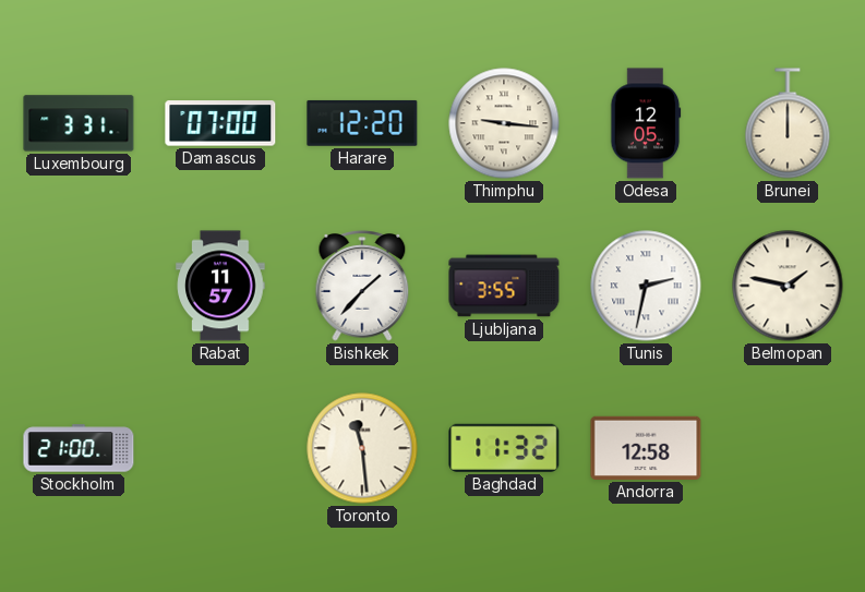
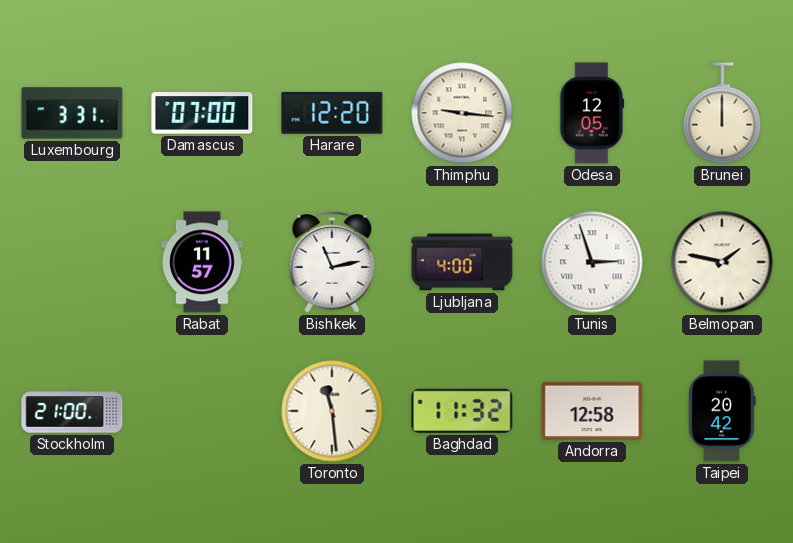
Bishkek: 1:37 -> 11:13 (332, 262)
Ljubljana: 3:55 -> 4:00 (462, 262)
Tunis: 2:32 -> 2:57 (592, 262)
Taipei: none -> 20:42 (722, 411)
